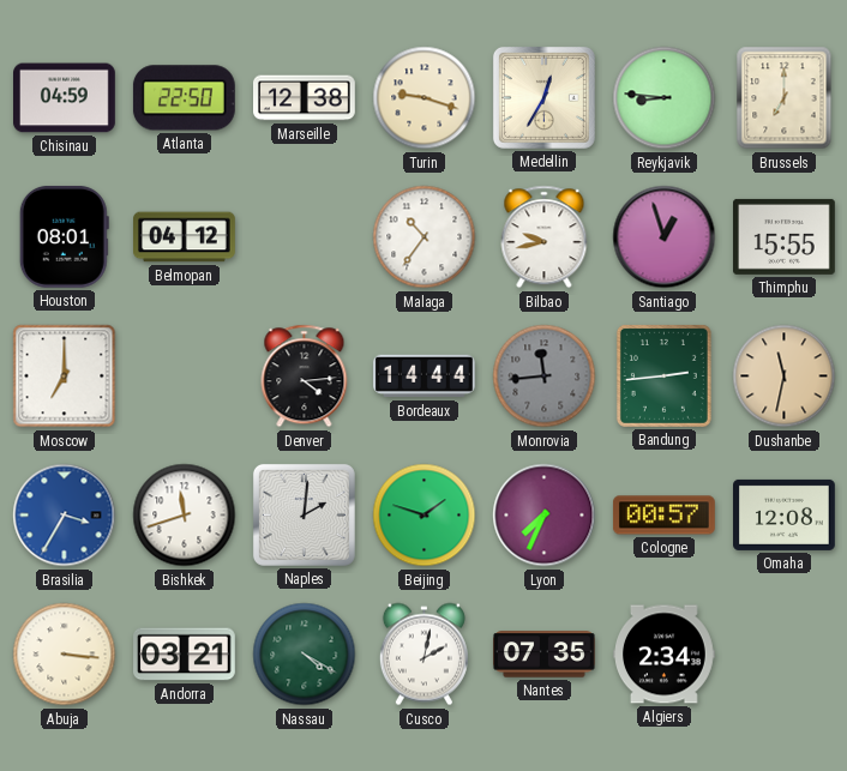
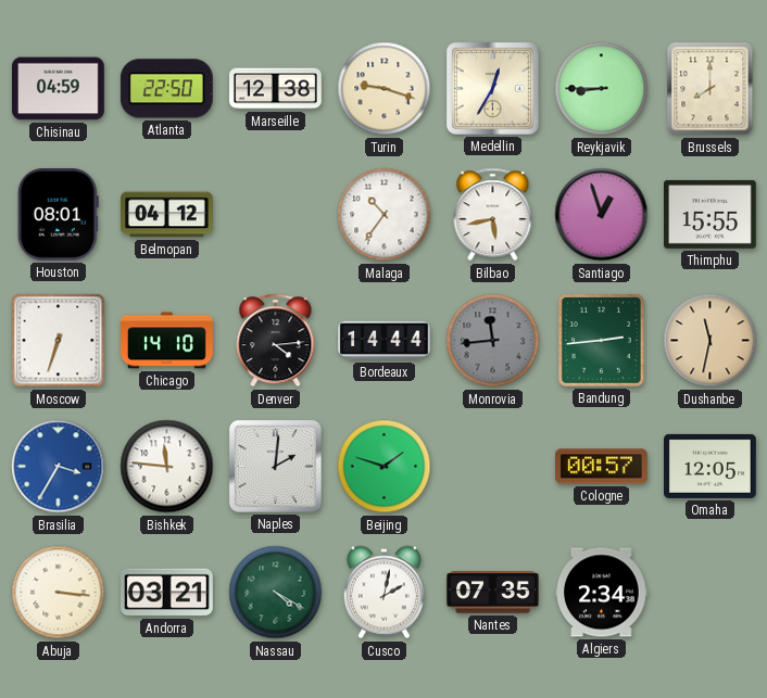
Reykjavik: 8:46 -> 8:45 (602, 89)
Brussels: 7:00 -> 8:00 (711, 89)
Bilbao: 9:43 -> 5:43 (493, 215)
Moscow: 7:00 -> 6:33 (59, 341)
Chicago: none -> 14:10 (167, 341)
Bishkek: 11:42 -> 11:46 (167, 467)
Lyon: 7:34 -> none (545, 516)
Omaha: 12:08 -> 12:05 (711, 466)
